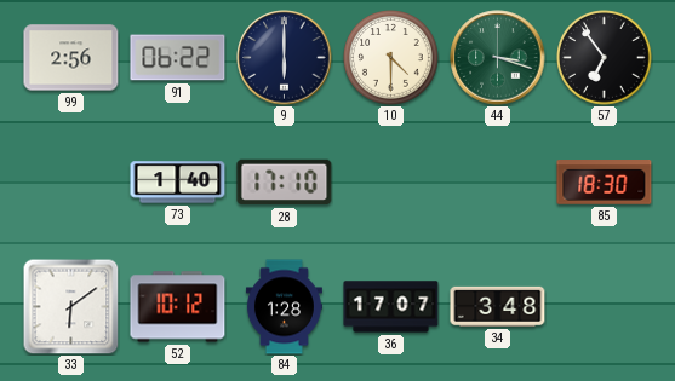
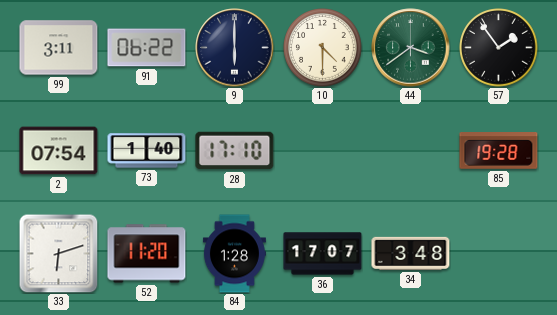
99: 2:56 -> 3:11 (59, 48)
44: 3:18 -> 3:39 (411, 48)
57: 6:54 -> 1:54 (499, 48)
2: none -> 07:54 (59, 151)
85: 18:30 -> 19:28 (499, 151)
33: 6:09 -> 6:12 (58, 253)
52: 10:12 -> 11:20 (147, 254)
